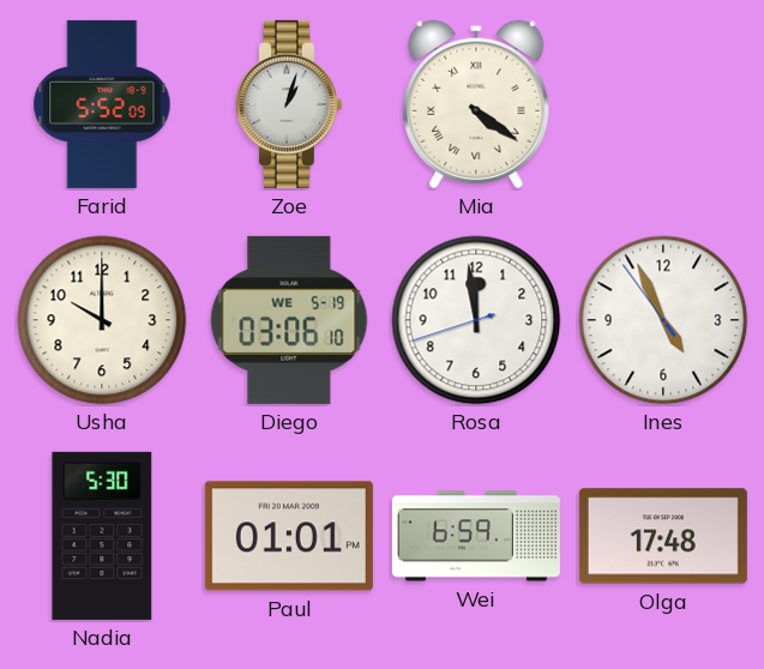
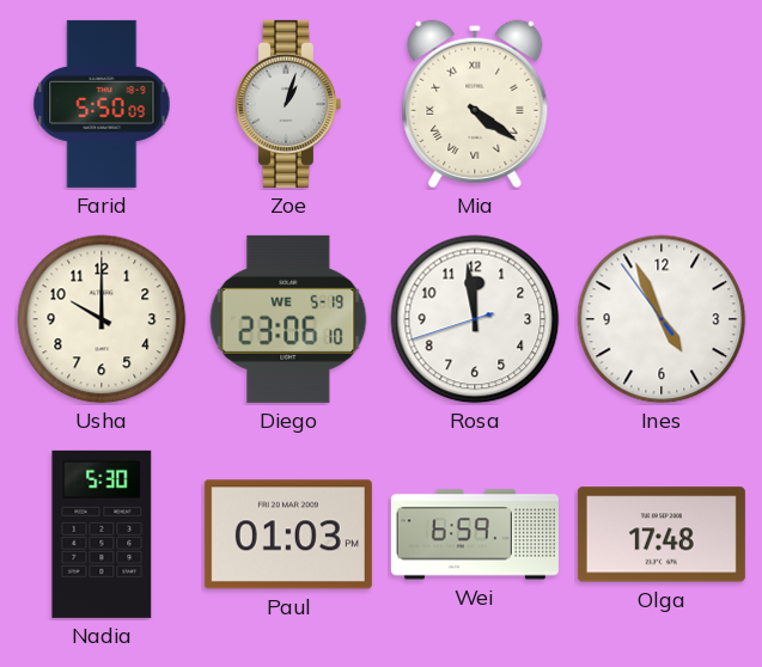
Farid: 5:52 -> 5:50 (102, 104)
Diego: 03:06 -> 23:06 (288, 319)
Paul: 01:01 -> 01:03 (288, 534)
